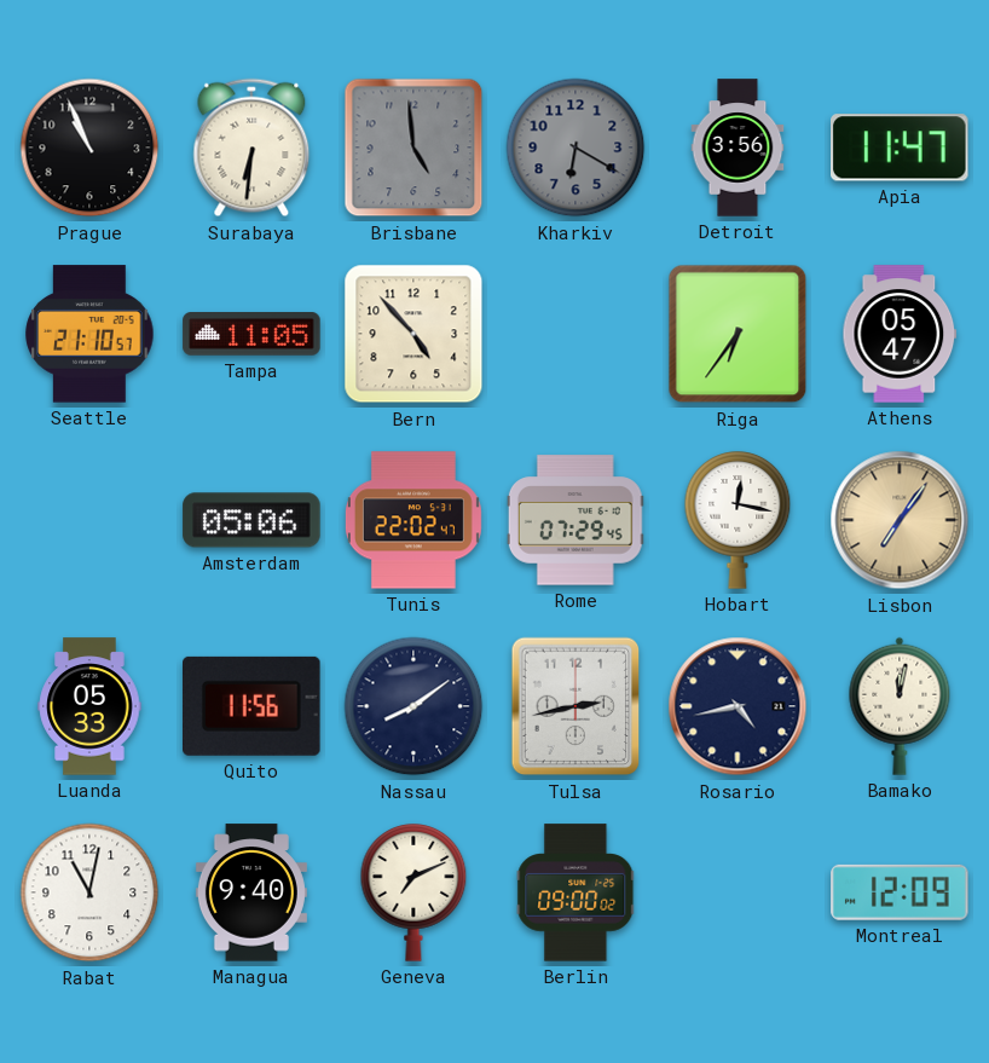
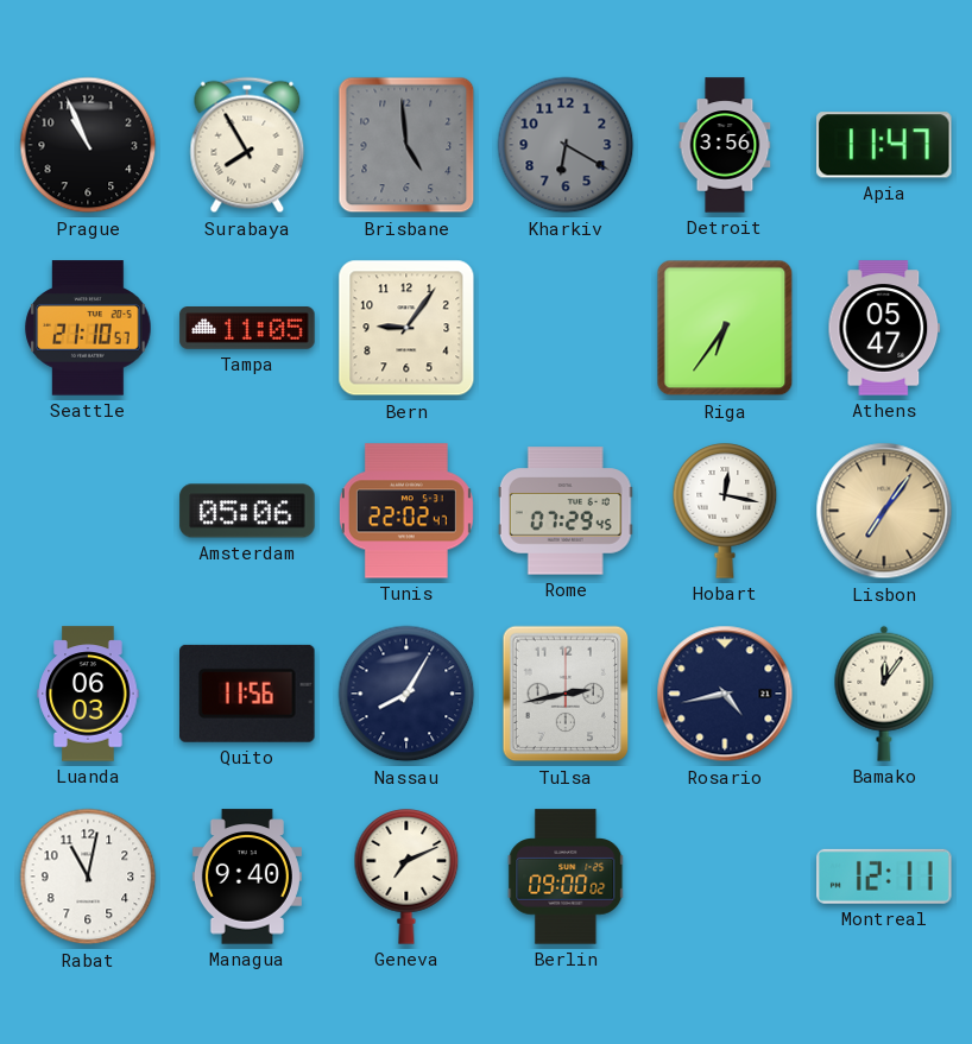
Surabaya: 6:31 -> 7:55 (247, 145)
Bern: 4:53 -> 9:06 (406, 328)
Luanda: 05:33 -> 06:03 (88, 694)
Nassau: 8:09 -> 8:05 (406, 694)
Bamako: 12:02 -> 12:06 (884, 694)
Montreal: 12:09 -> 12:11 (884, 877)
